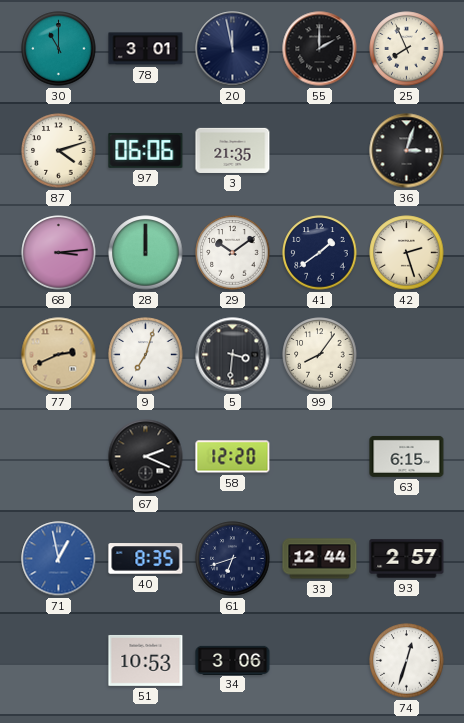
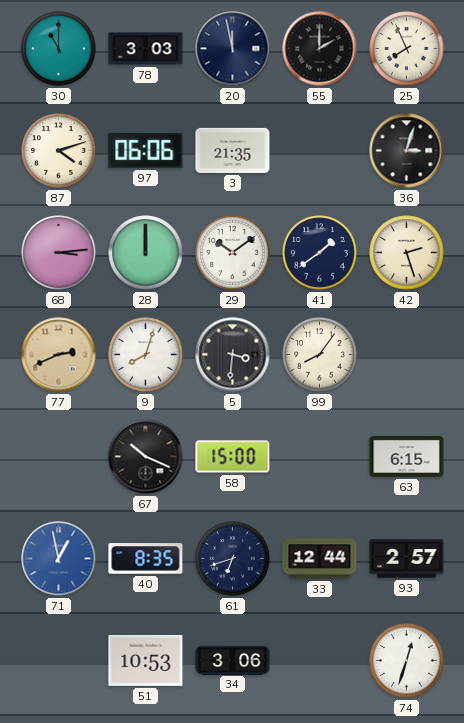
78: 3:01 -> 3:03 (146, 49)
9: 7:03 -> 8:03 (146, 355)
67: 2:19 -> 10:19 (146, 457)
58: 12:20 -> 15:00 (233, 457)
